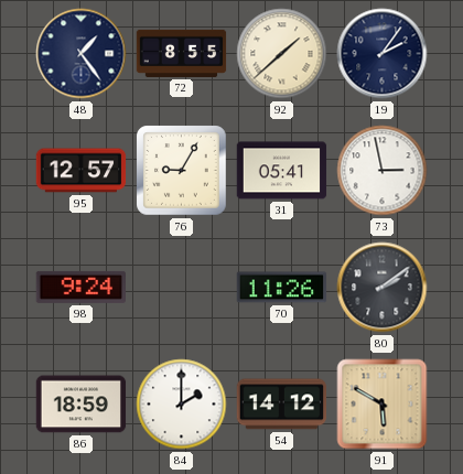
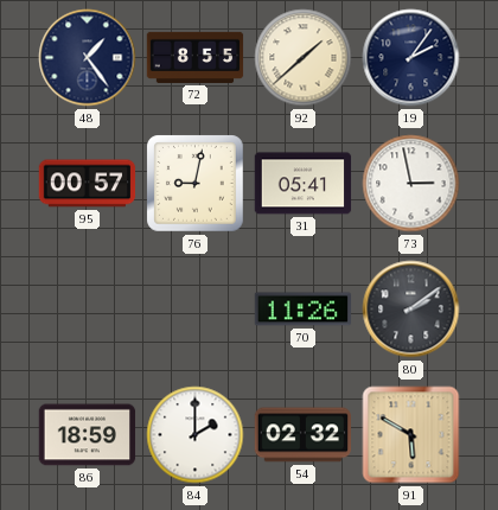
95: 12:57 -> 00:57 (88, 184)
76: 9:05 -> 9:02 (196, 184)
98: 9:24 -> none (80, 287)
54: 14:12 -> 02:32 (302, 435)
